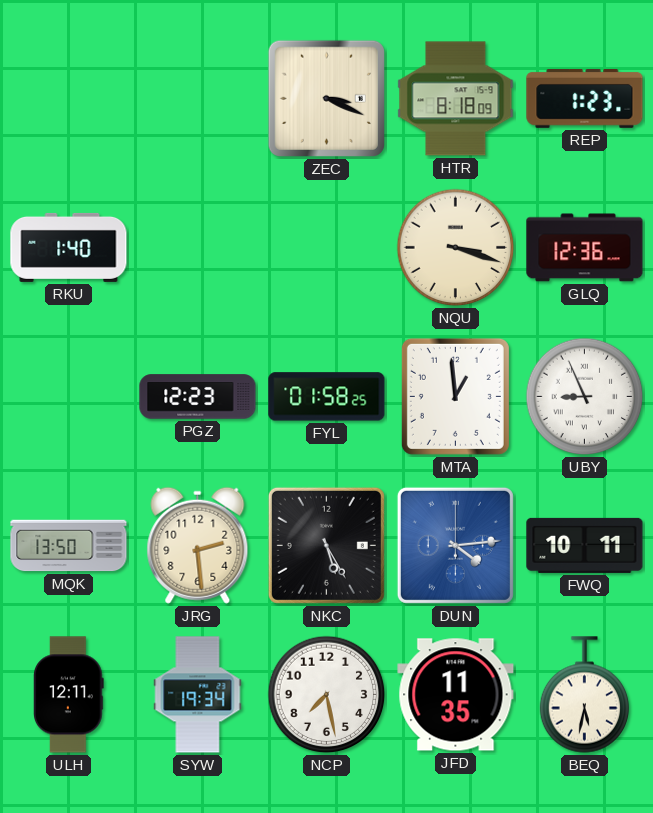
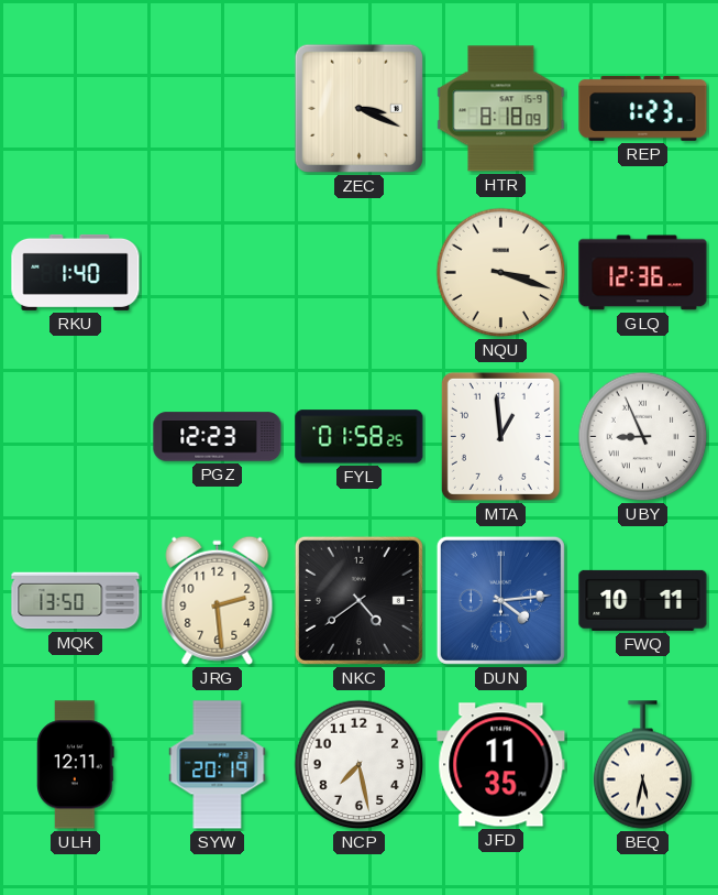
NKC: 5:25 -> 4:39 (358, 600)
SYW: 19:34 -> 20:19 (218, 765)
